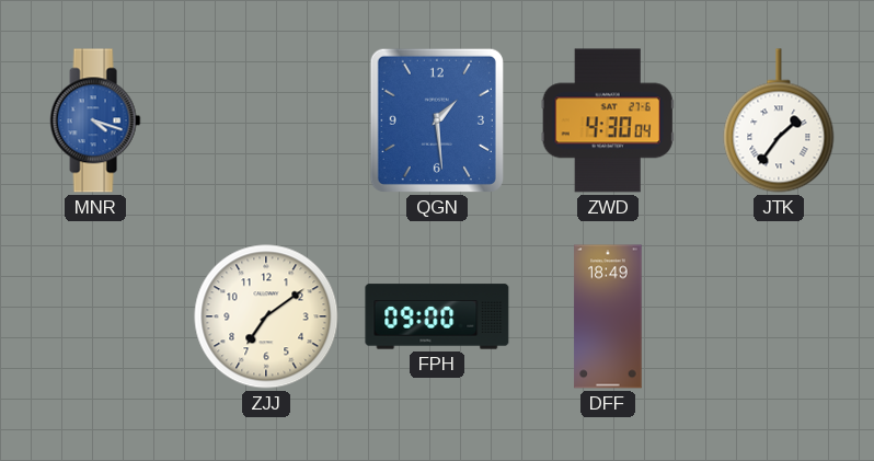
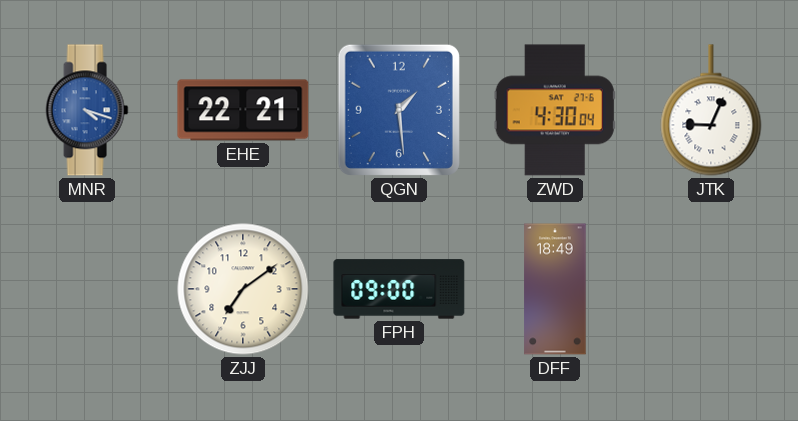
EHE: none -> 22:21 (243, 110)
JTK: 1:36 -> 9:04 (711, 110)
